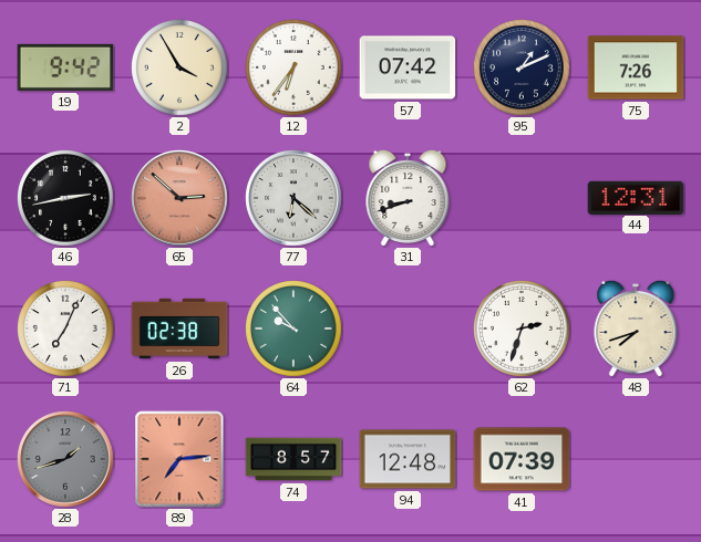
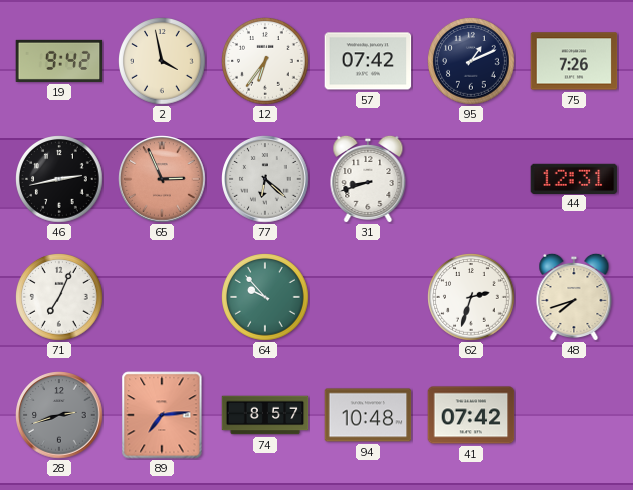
2: 3:55 -> 3:58 (162, 61)
65: 2:52 -> 2:56 (162, 179)
26: 02:38 -> none (179, 329)
28: 1:42 -> 2:42 (59, 415)
94: 12:48 -> 10:48 (368, 415)
41: 07:39 -> 07:42 (471, 415)
